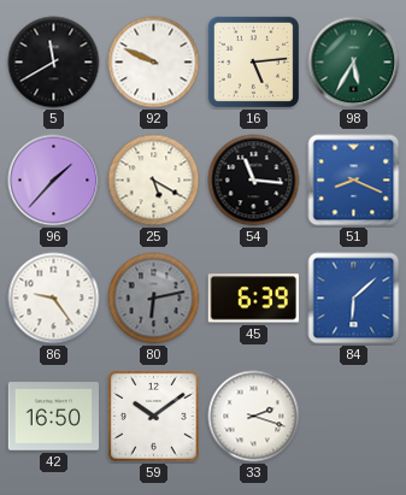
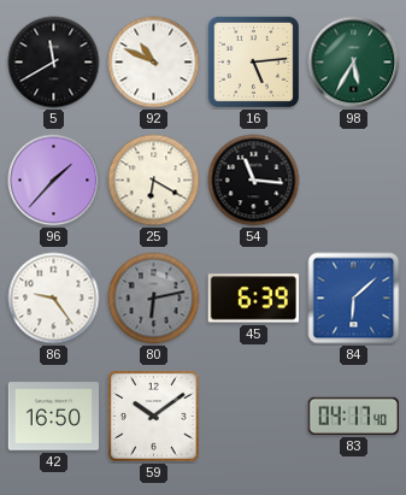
92: 9:49 -> 10:49 (154, 63)
25: 5:20 -> 6:20 (154, 181)
51: 8:19 -> none (354, 181)
33: 2:18 -> none (254, 417)
83: none -> 04:17 (353, 416)
